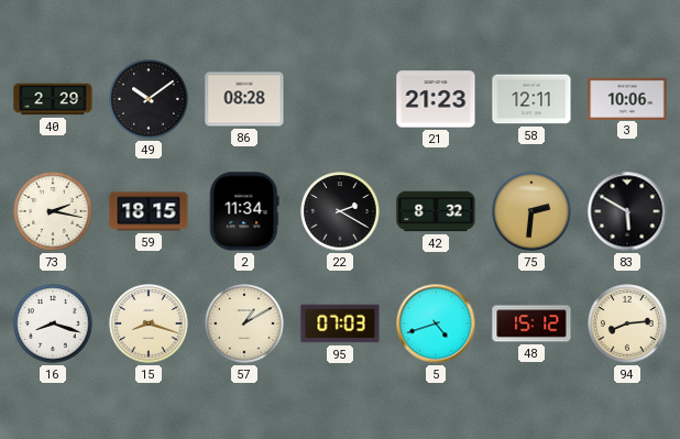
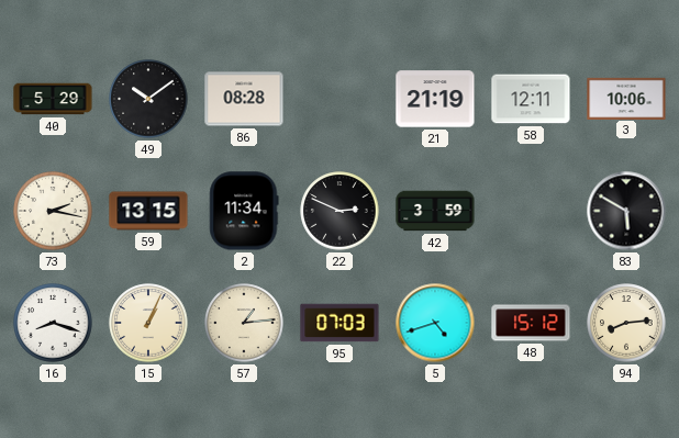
40: 2:29 -> 5:29 (53, 99)
21: 21:23 -> 21:19 (435, 99)
59: 18:15 -> 13:15 (148, 211)
22: 2:20 -> 2:49 (340, 211)
42: 8:32 -> 3:59 (435, 211)
75: 2:31 -> none (531, 211)
15: 8:18 -> 1:04 (148, 323)
57: 1:10 -> 1:14 (244, 323)
